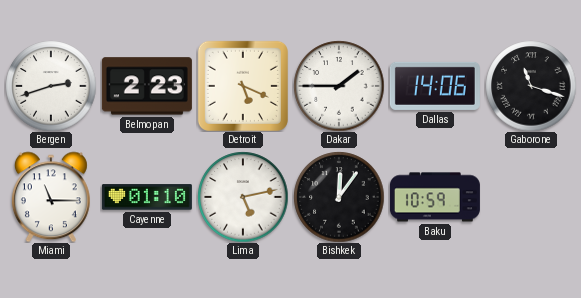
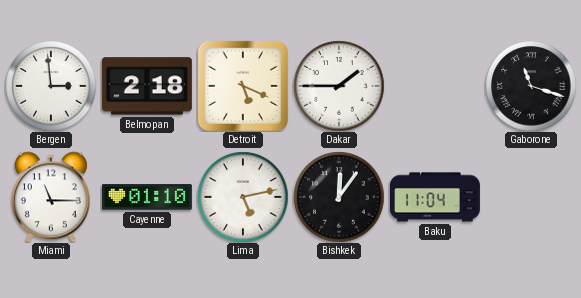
Bergen: 2:42 -> 2:59 (51, 86)
Belmopan: 2:23 -> 2:18 (147, 86)
Dallas: 14:06 -> none (435, 86)
Baku: 10:59 -> 11:04 (435, 197)
